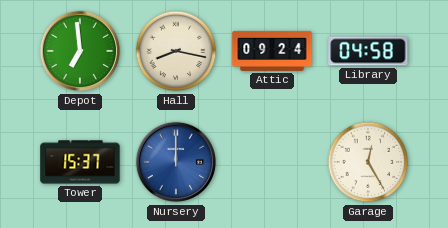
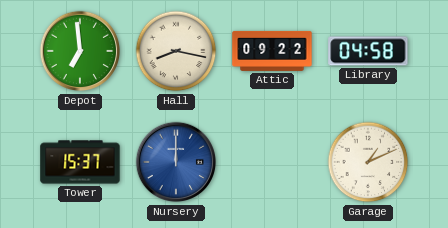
Attic: 09:24 -> 09:22 (272, 51)
Garage: 12:25 -> 1:11 (368, 162)
